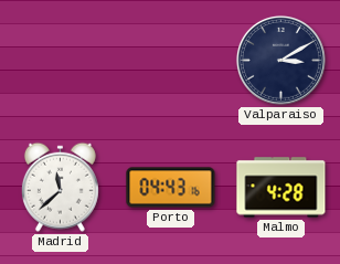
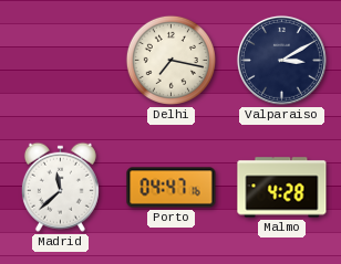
Delhi: none -> 7:17 (170, 60)
Porto: 04:43 -> 04:47 (172, 188)
